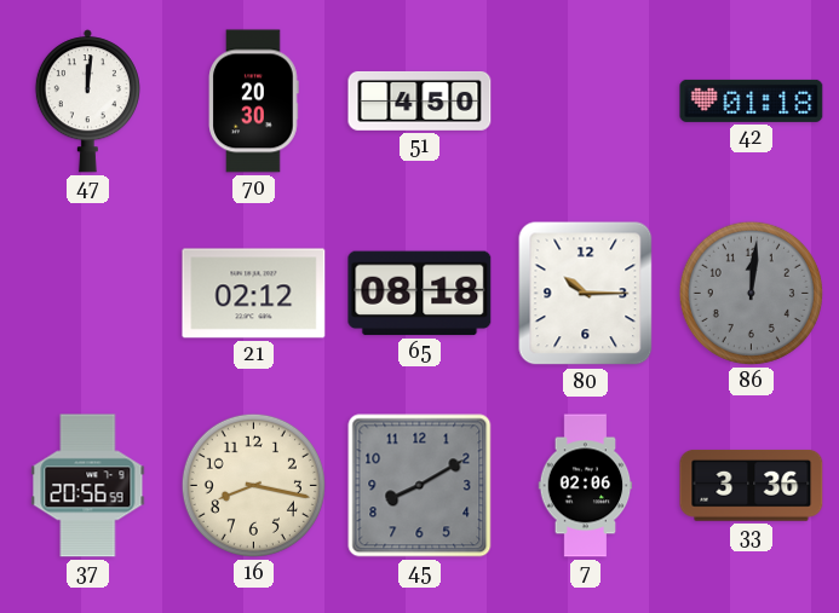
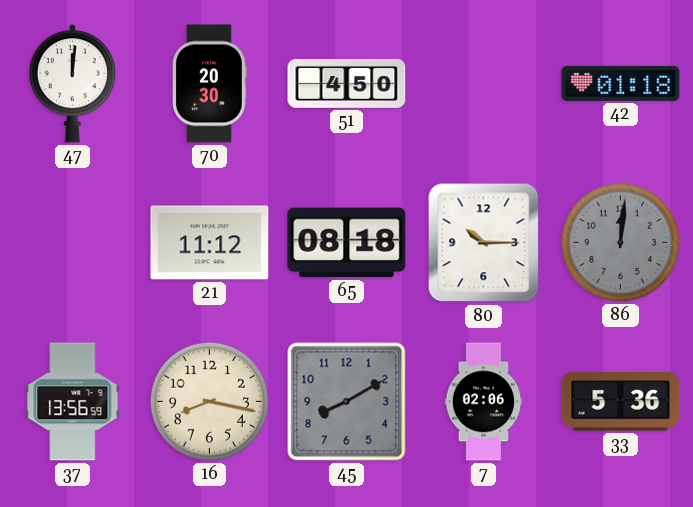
21: 02:12 -> 11:12 (210, 243)
37: 20:56 -> 13:56 (73, 402)
33: 3:36 -> 5:36 (621, 401)
